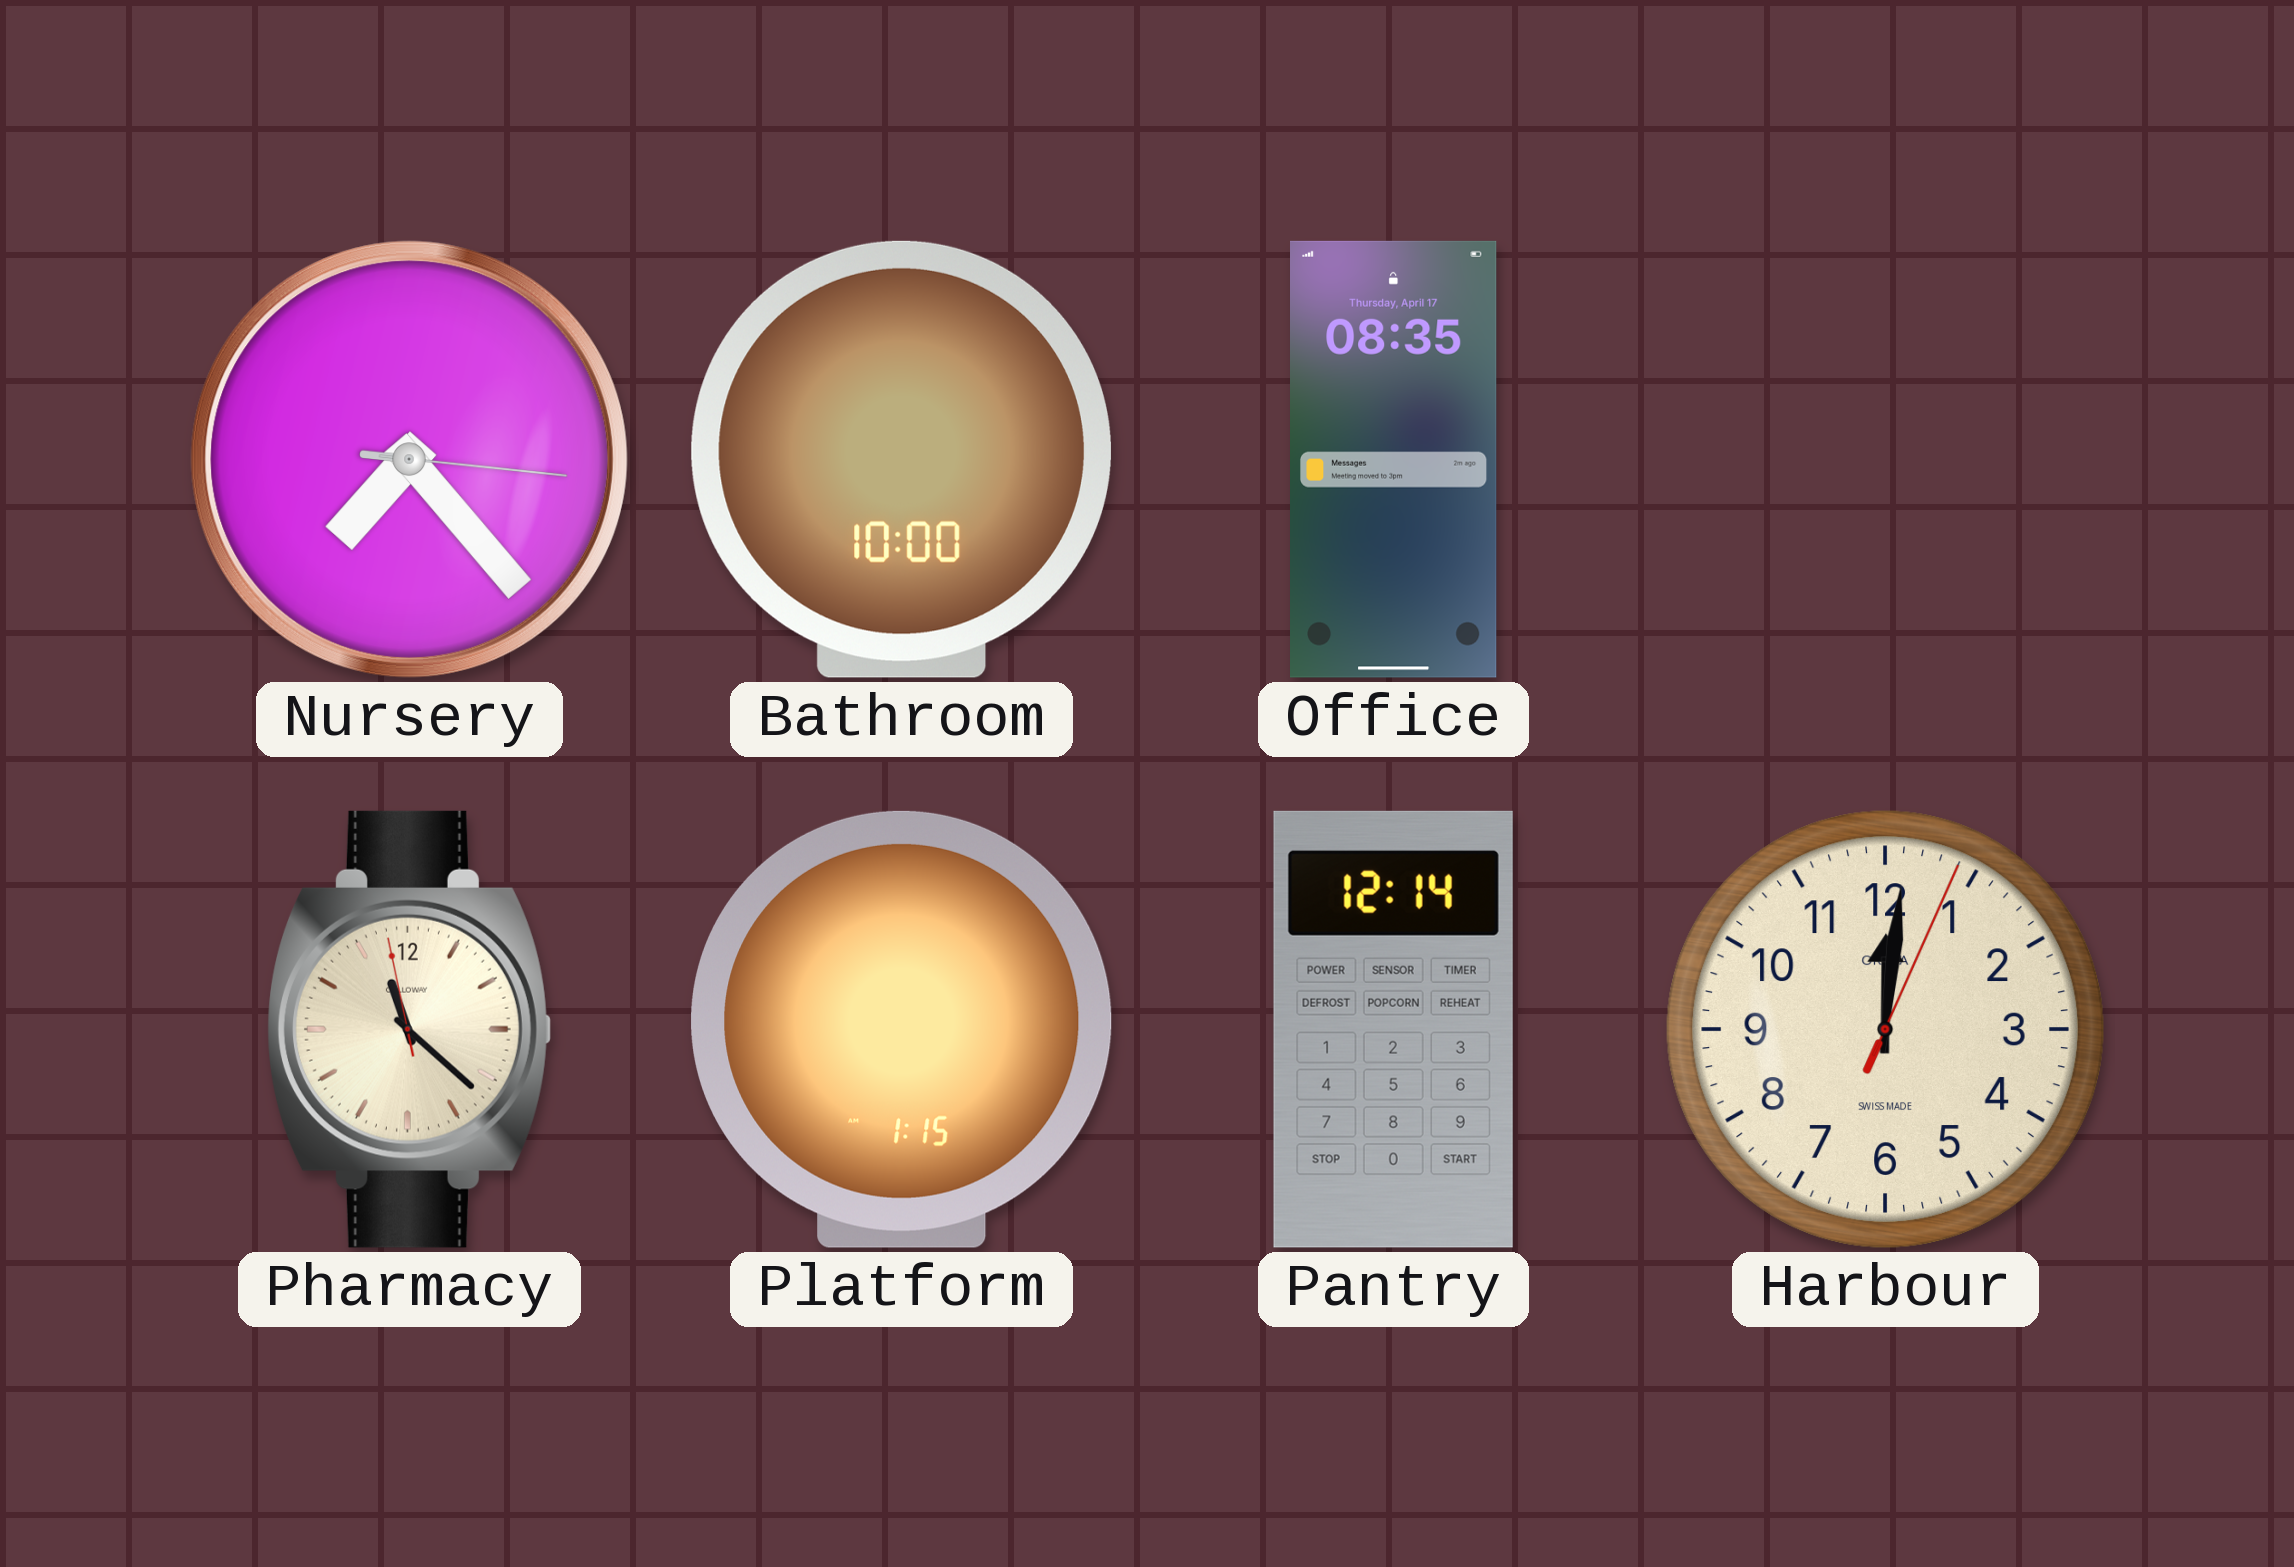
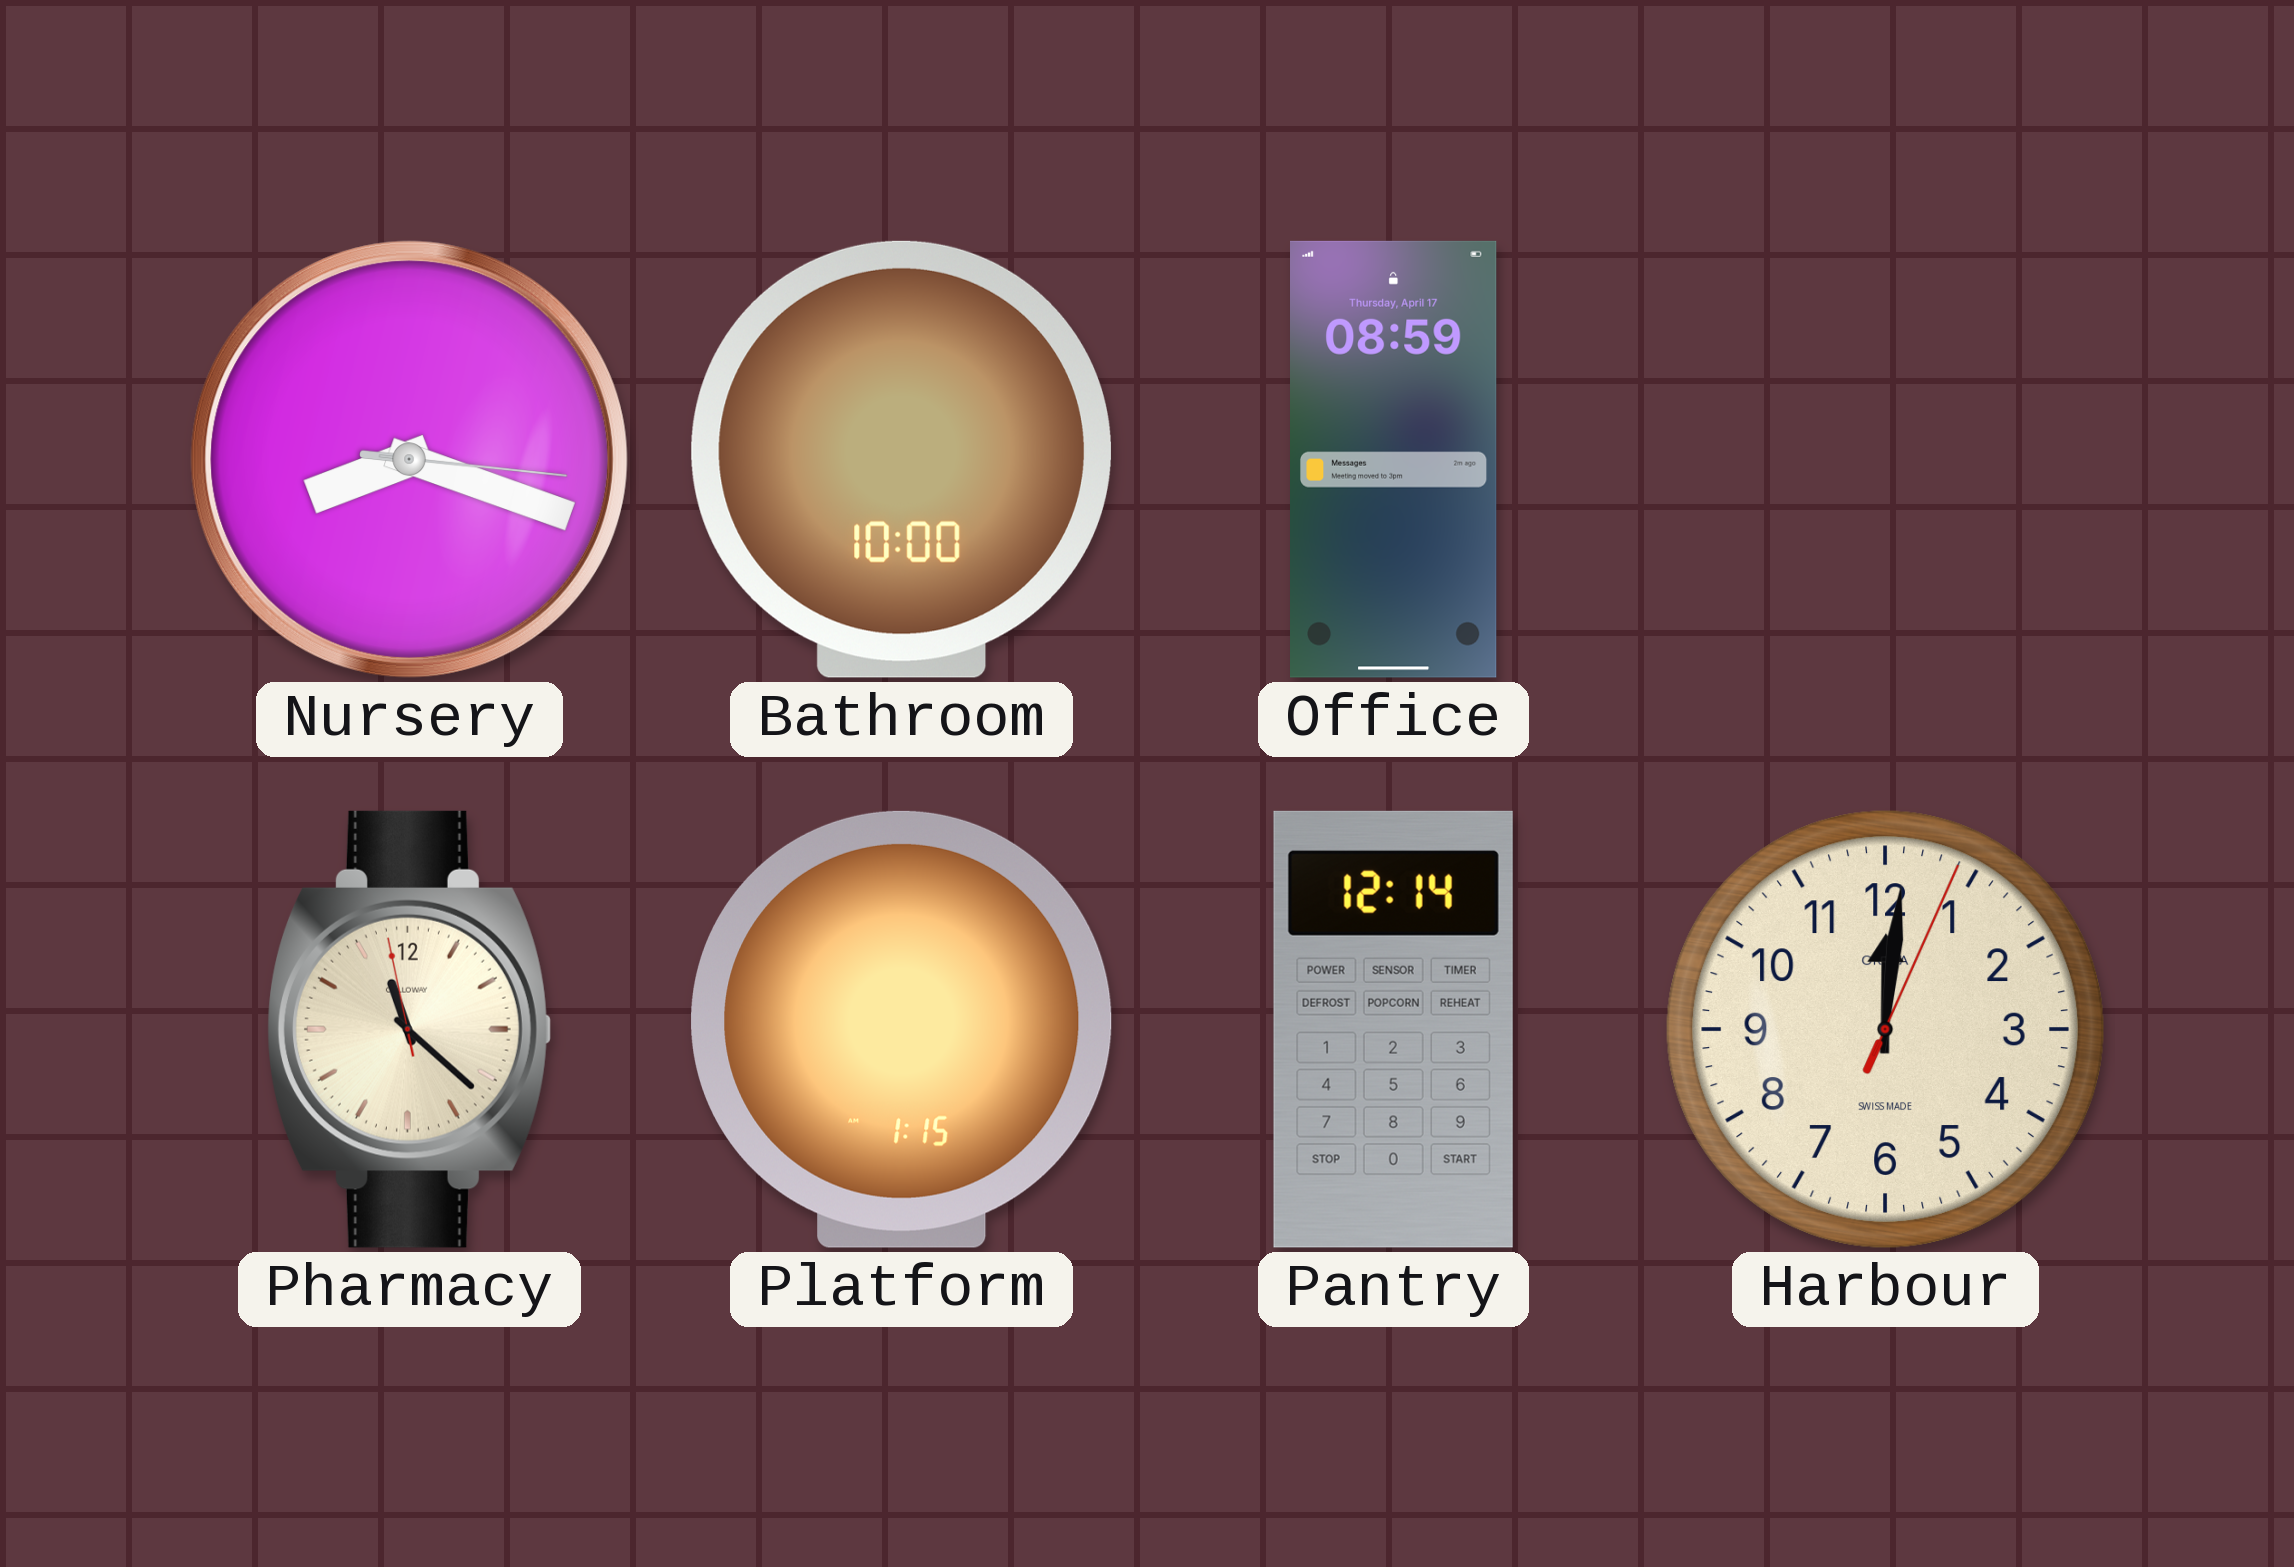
Nursery: 7:23 -> 8:18 (409, 459)
Office: 08:35 -> 08:59 (1394, 459)
